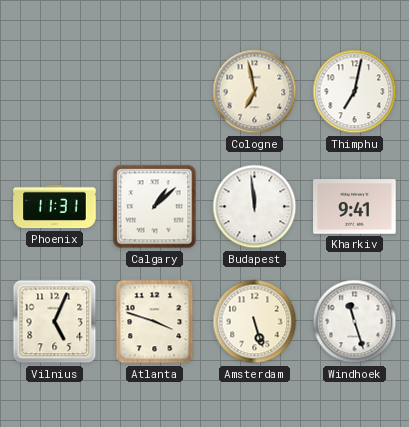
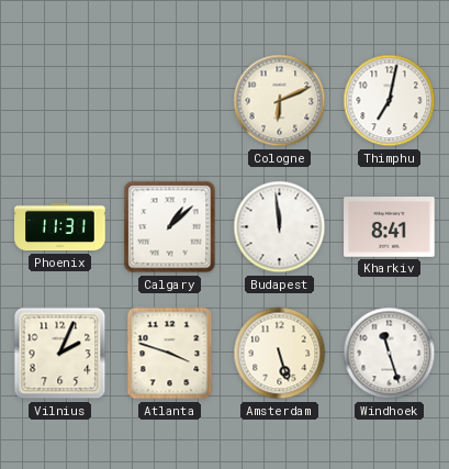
Cologne: 6:58 -> 6:11 (280, 101)
Kharkiv: 9:41 -> 8:41 (390, 227)
Vilnius: 5:04 -> 2:04 (60, 354)
